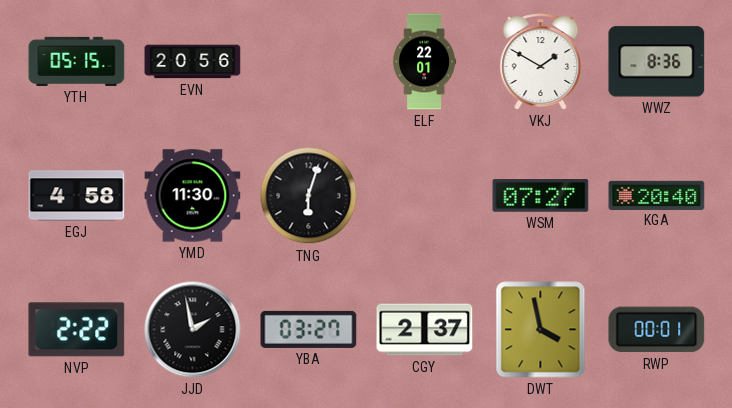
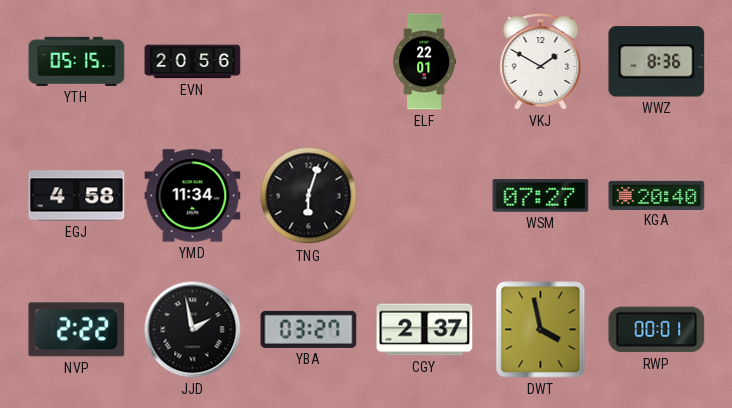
YMD: 11:30 -> 11:34 (193, 196)
